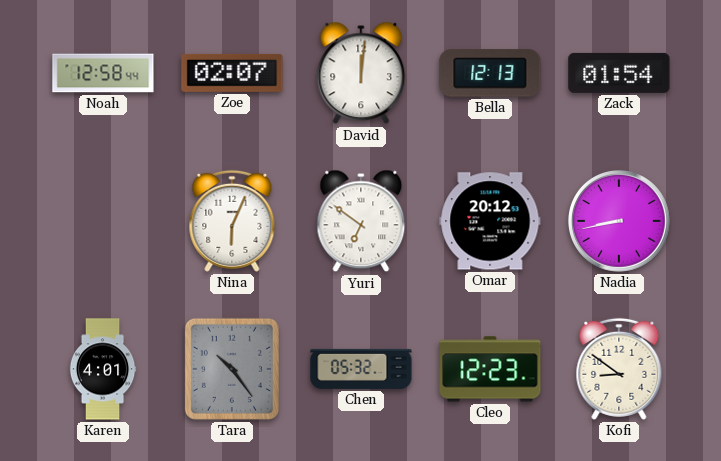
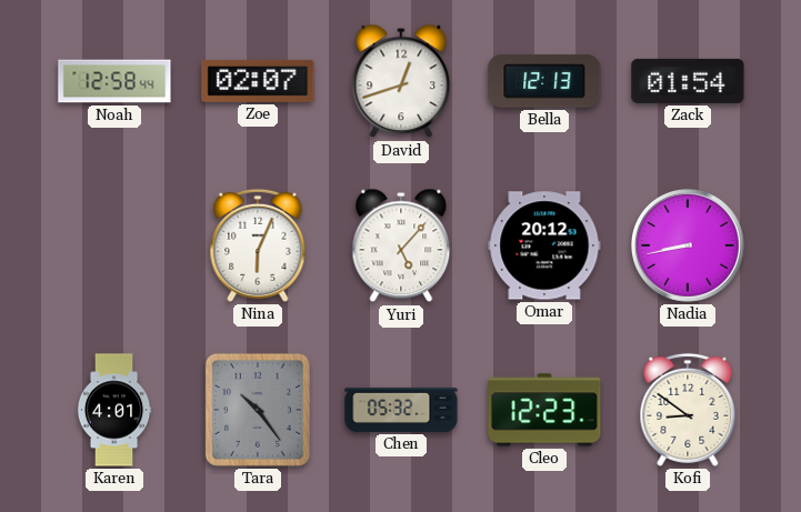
David: 12:01 -> 12:42 (401, 81)
Yuri: 6:51 -> 5:07 (401, 245)
